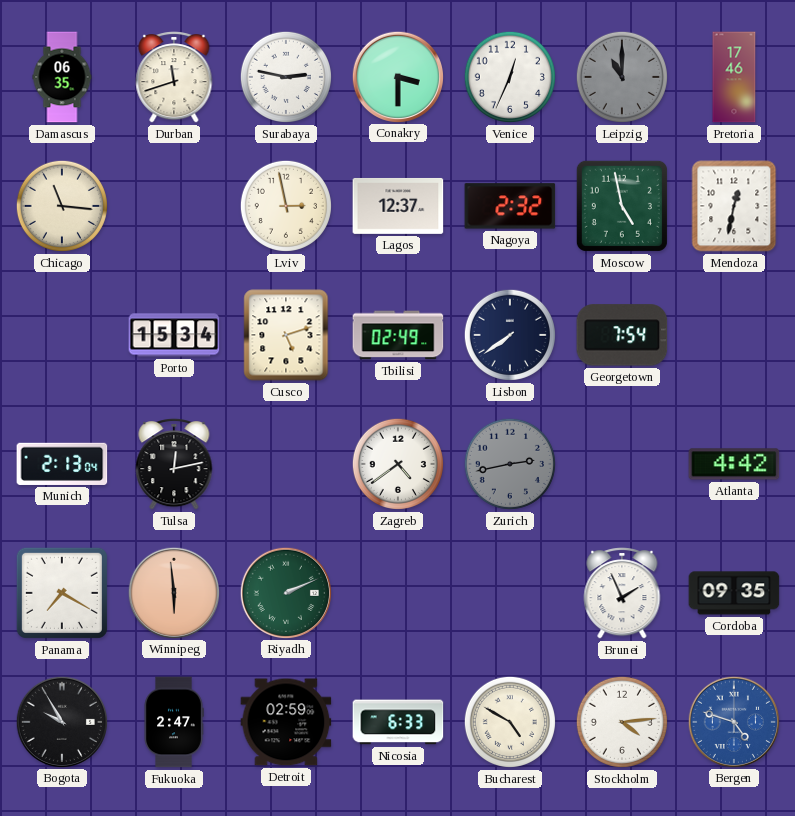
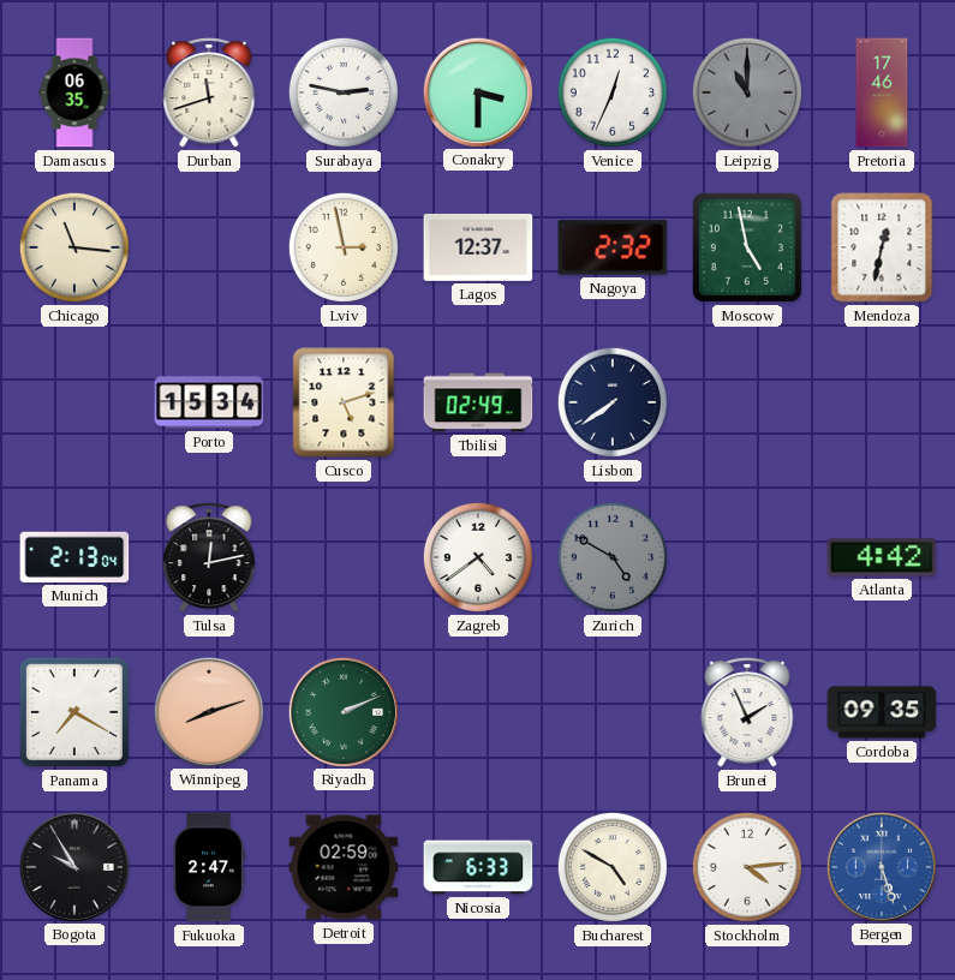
Georgetown: 7:54 -> none (622, 335)
Zurich: 2:43 -> 4:50 (613, 557)
Winnipeg: 5:59 -> 8:12 (208, 711)
Bergen: 4:48 -> 5:27 (881, 866)
